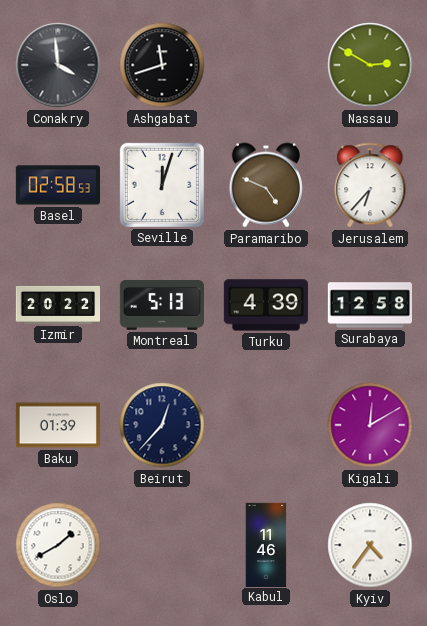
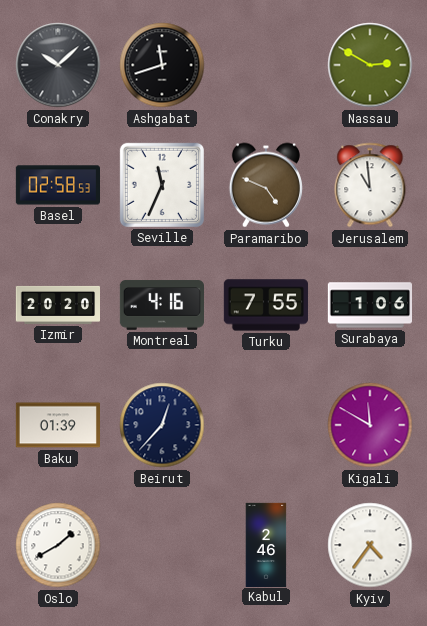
Conakry: 3:59 -> 10:08 (58, 65)
Seville: 12:03 -> 11:34 (162, 185)
Jerusalem: 6:37 -> 10:59 (370, 185)
Izmir: 20:22 -> 20:20 (57, 305)
Montreal: 5:13 -> 4:16 (161, 305)
Turku: 4:39 -> 7:55 (266, 305)
Surabaya: 12:58 -> 1:06 (369, 305)
Kigali: 12:10 -> 11:50 (370, 425)
Kabul: 11:46 -> 2:46 (266, 544)
